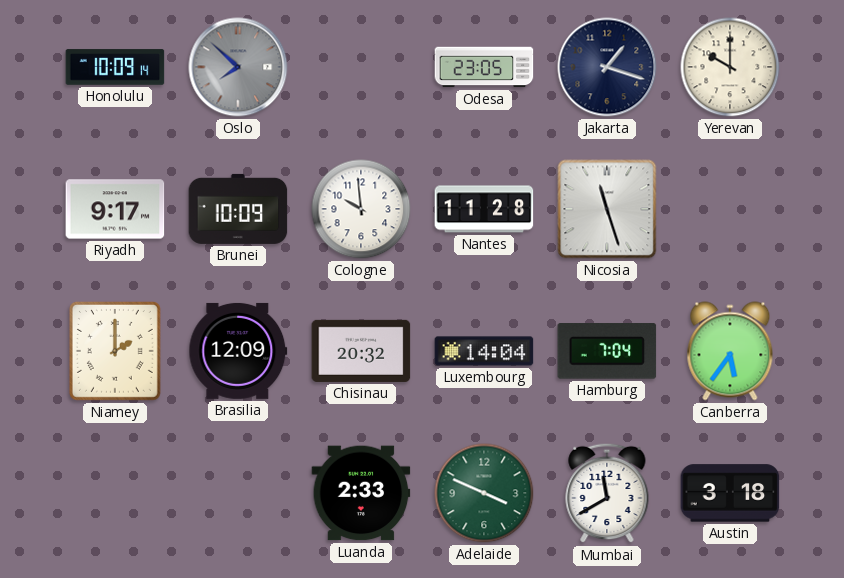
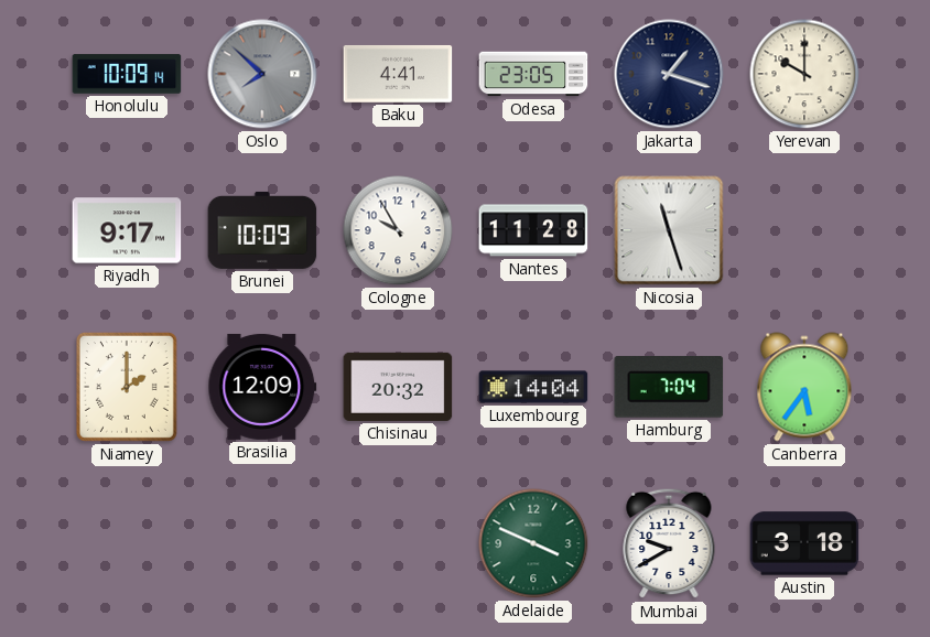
Baku: none -> 4:41 (398, 74)
Cologne: 9:59 -> 9:55 (398, 230)
Luanda: 2:33 -> none (361, 493)
Mumbai: 11:40 -> 9:40 (669, 543)
